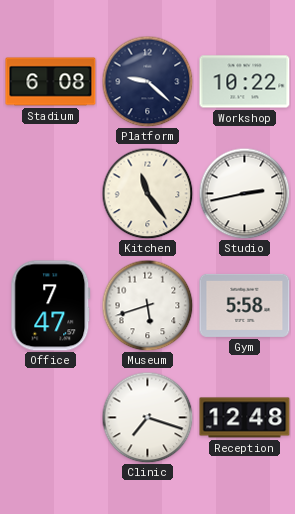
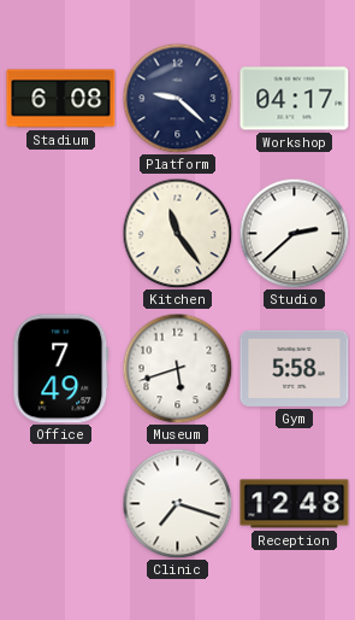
Workshop: 10:22 -> 04:17 (295, 99)
Studio: 2:43 -> 2:38 (294, 233)
Office: 7:47 -> 7:49 (61, 369)
